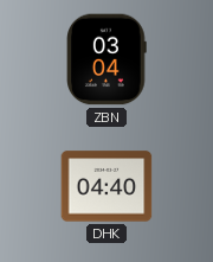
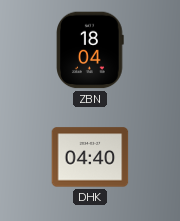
ZBN: 03:04 -> 18:04 (90, 50)
